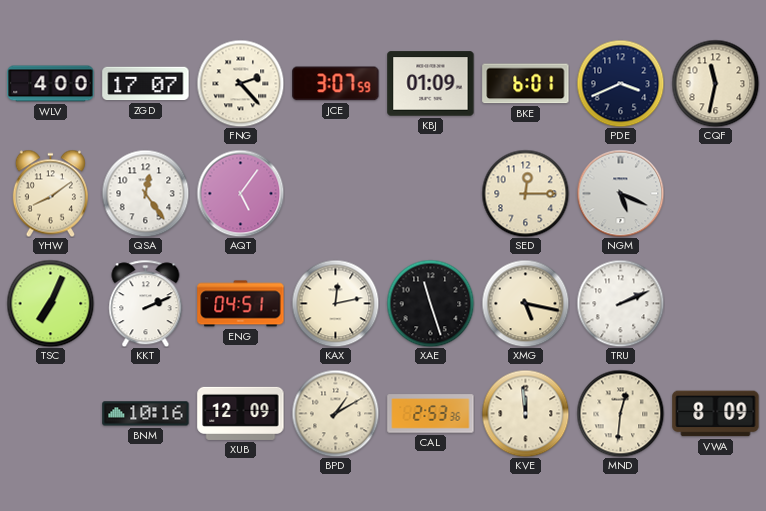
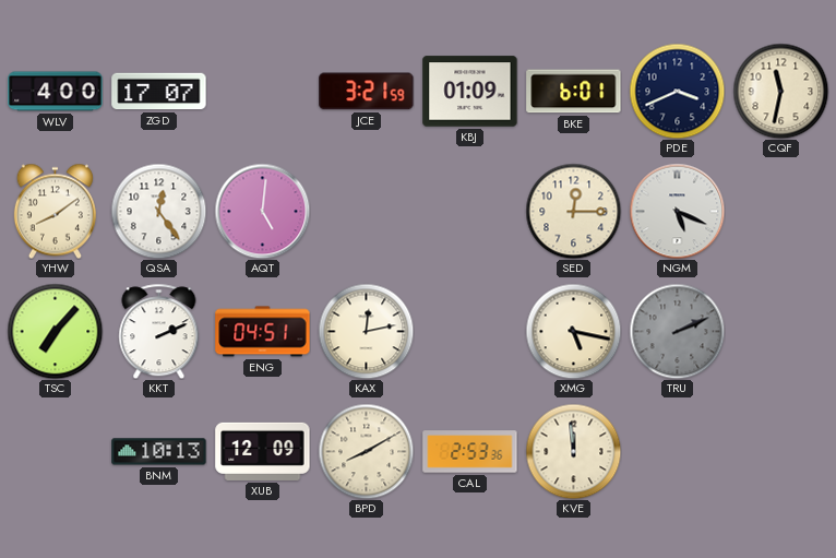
FNG: 2:23 -> none (240, 83)
JCE: 3:07 -> 3:21 (367, 92)
AQT: 5:06 -> 5:01 (262, 211)
TSC: 7:04 -> 7:07 (55, 331)
XAE: 11:27 -> none (430, 303)
TRU dial: white -> grey (677, 331)
BNM: 10:16 -> 10:13 (159, 452)
BPD: 1:10 -> 8:10 (366, 451)
MND: 12:31 -> none (620, 413)
VWA: 8:09 -> none (716, 414)
